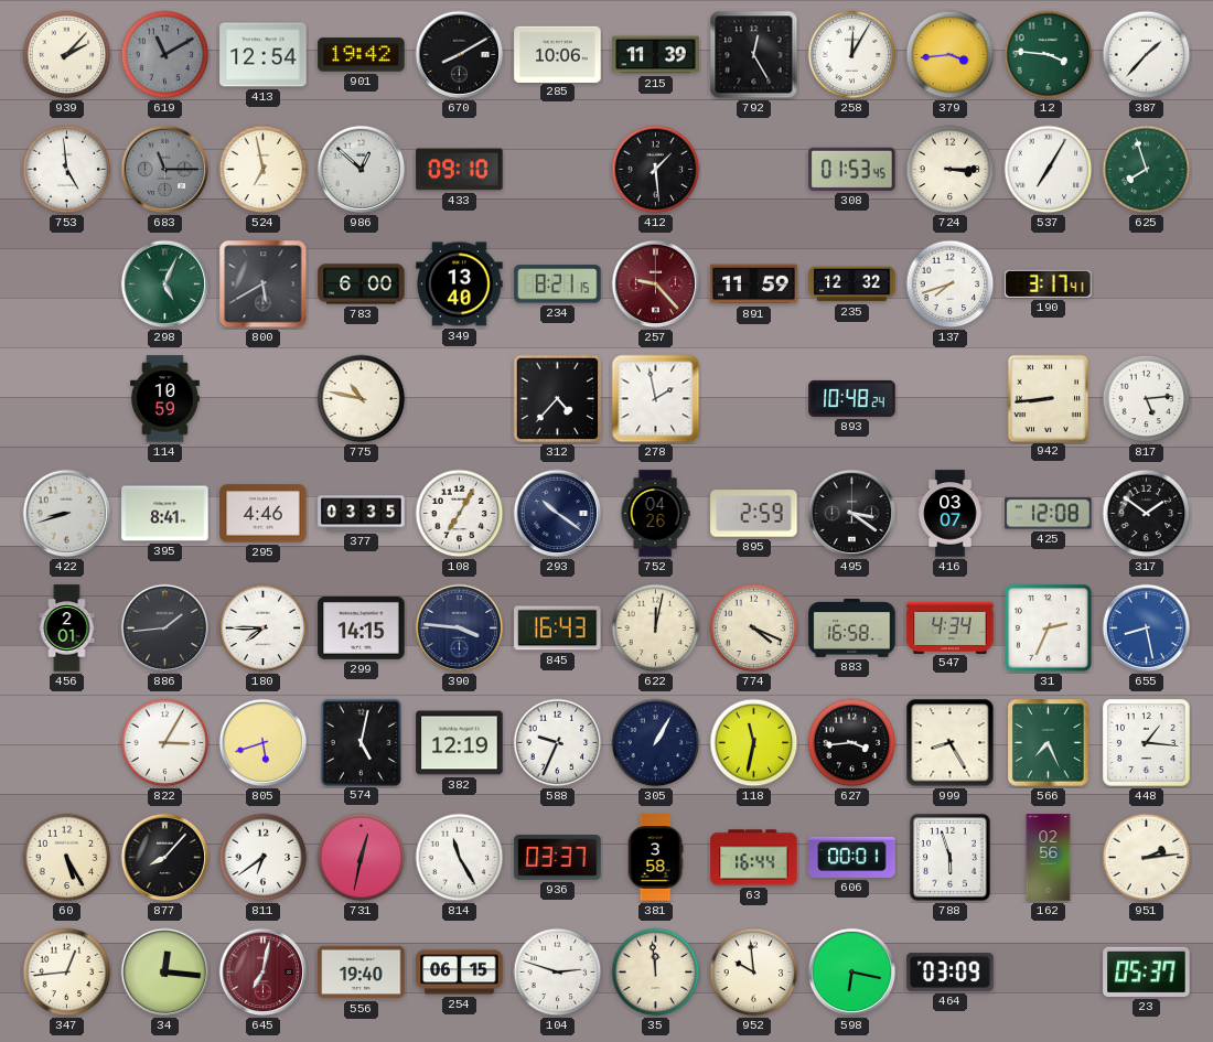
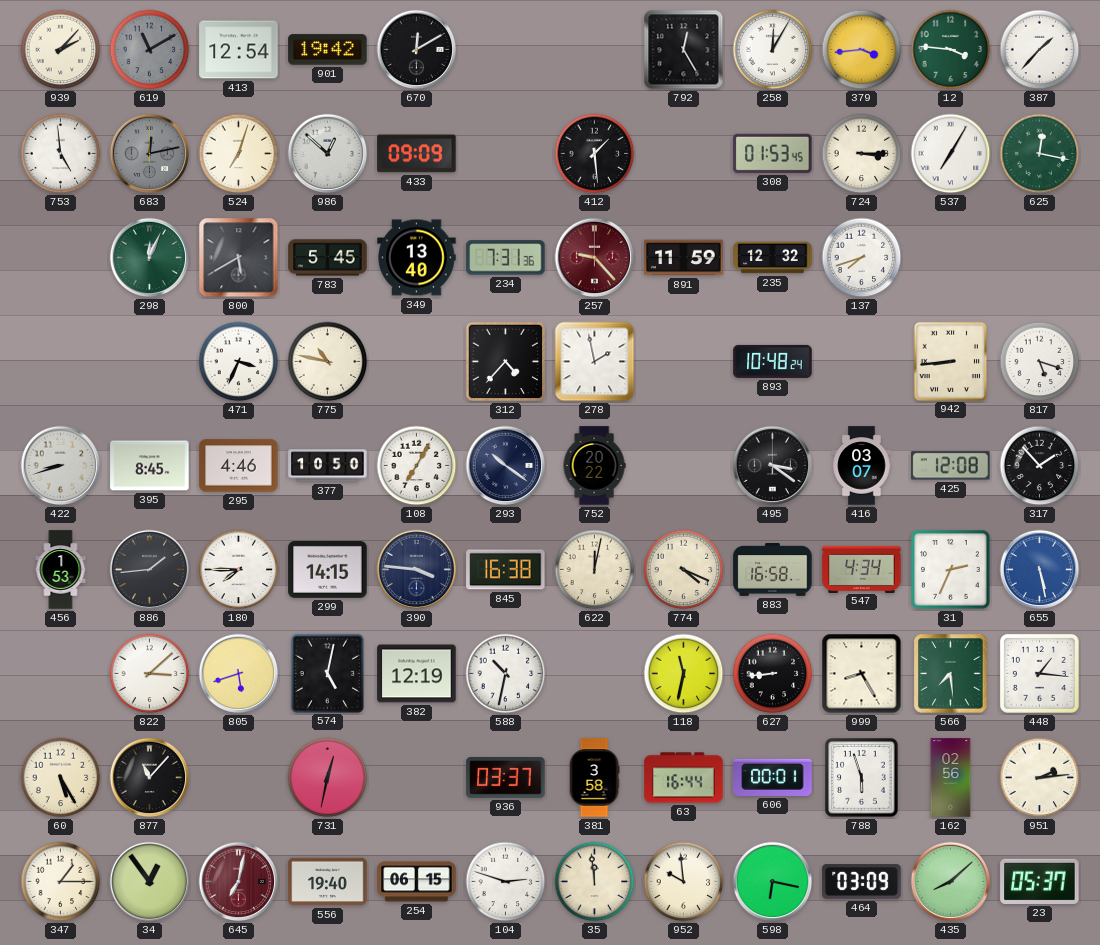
670: 8:10 -> 12:10 (417, 50)
285: 10:06 -> none (558, 54)
215: 11:39 -> none (656, 55)
683: 11:15 -> 12:13 (150, 154)
524: 6:58 -> 7:03 (239, 154)
433: 09:10 -> 09:09 (417, 154)
625: 7:57 -> 12:17 (1040, 154)
298: 5:04 -> 12:04 (150, 258)
783: 6:00 -> 5:45 (328, 258)
234: 8:21 -> 7:31 (506, 258)
190: 3:17 -> none (1049, 283)
114: 10:59 -> none (165, 399)
471: none -> 3:34 (239, 362)
817: 5:14 -> 5:18 (1040, 362)
395: 8:41 -> 8:45 (150, 466)
377: 03:35 -> 10:50 (328, 466)
752: 04:26 -> 20:22 (594, 466)
895: 2:59 -> none (754, 514)
317: 1:51 -> 1:53 (1040, 466)
456: 2:01 -> 1:53 (61, 570)
845: 16:43 -> 16:38 (506, 570)
655: 8:28 -> 5:28 (1040, 570)
822: 3:05 -> 3:08 (150, 674)
588: 9:34 -> 10:32 (506, 674)
305: 1:05 -> none (656, 743)
627: 3:44 -> 8:44 (773, 674)
566: 7:26 -> 7:29 (951, 674)
877: 8:07 -> 11:07 (150, 778)
811: 6:39 -> none (264, 858)
814: 11:25 -> none (460, 858)
347: 12:44 -> 1:15 (61, 882)
34: 12:16 -> 12:54 (150, 882)
435: none -> 8:08 (951, 882)
